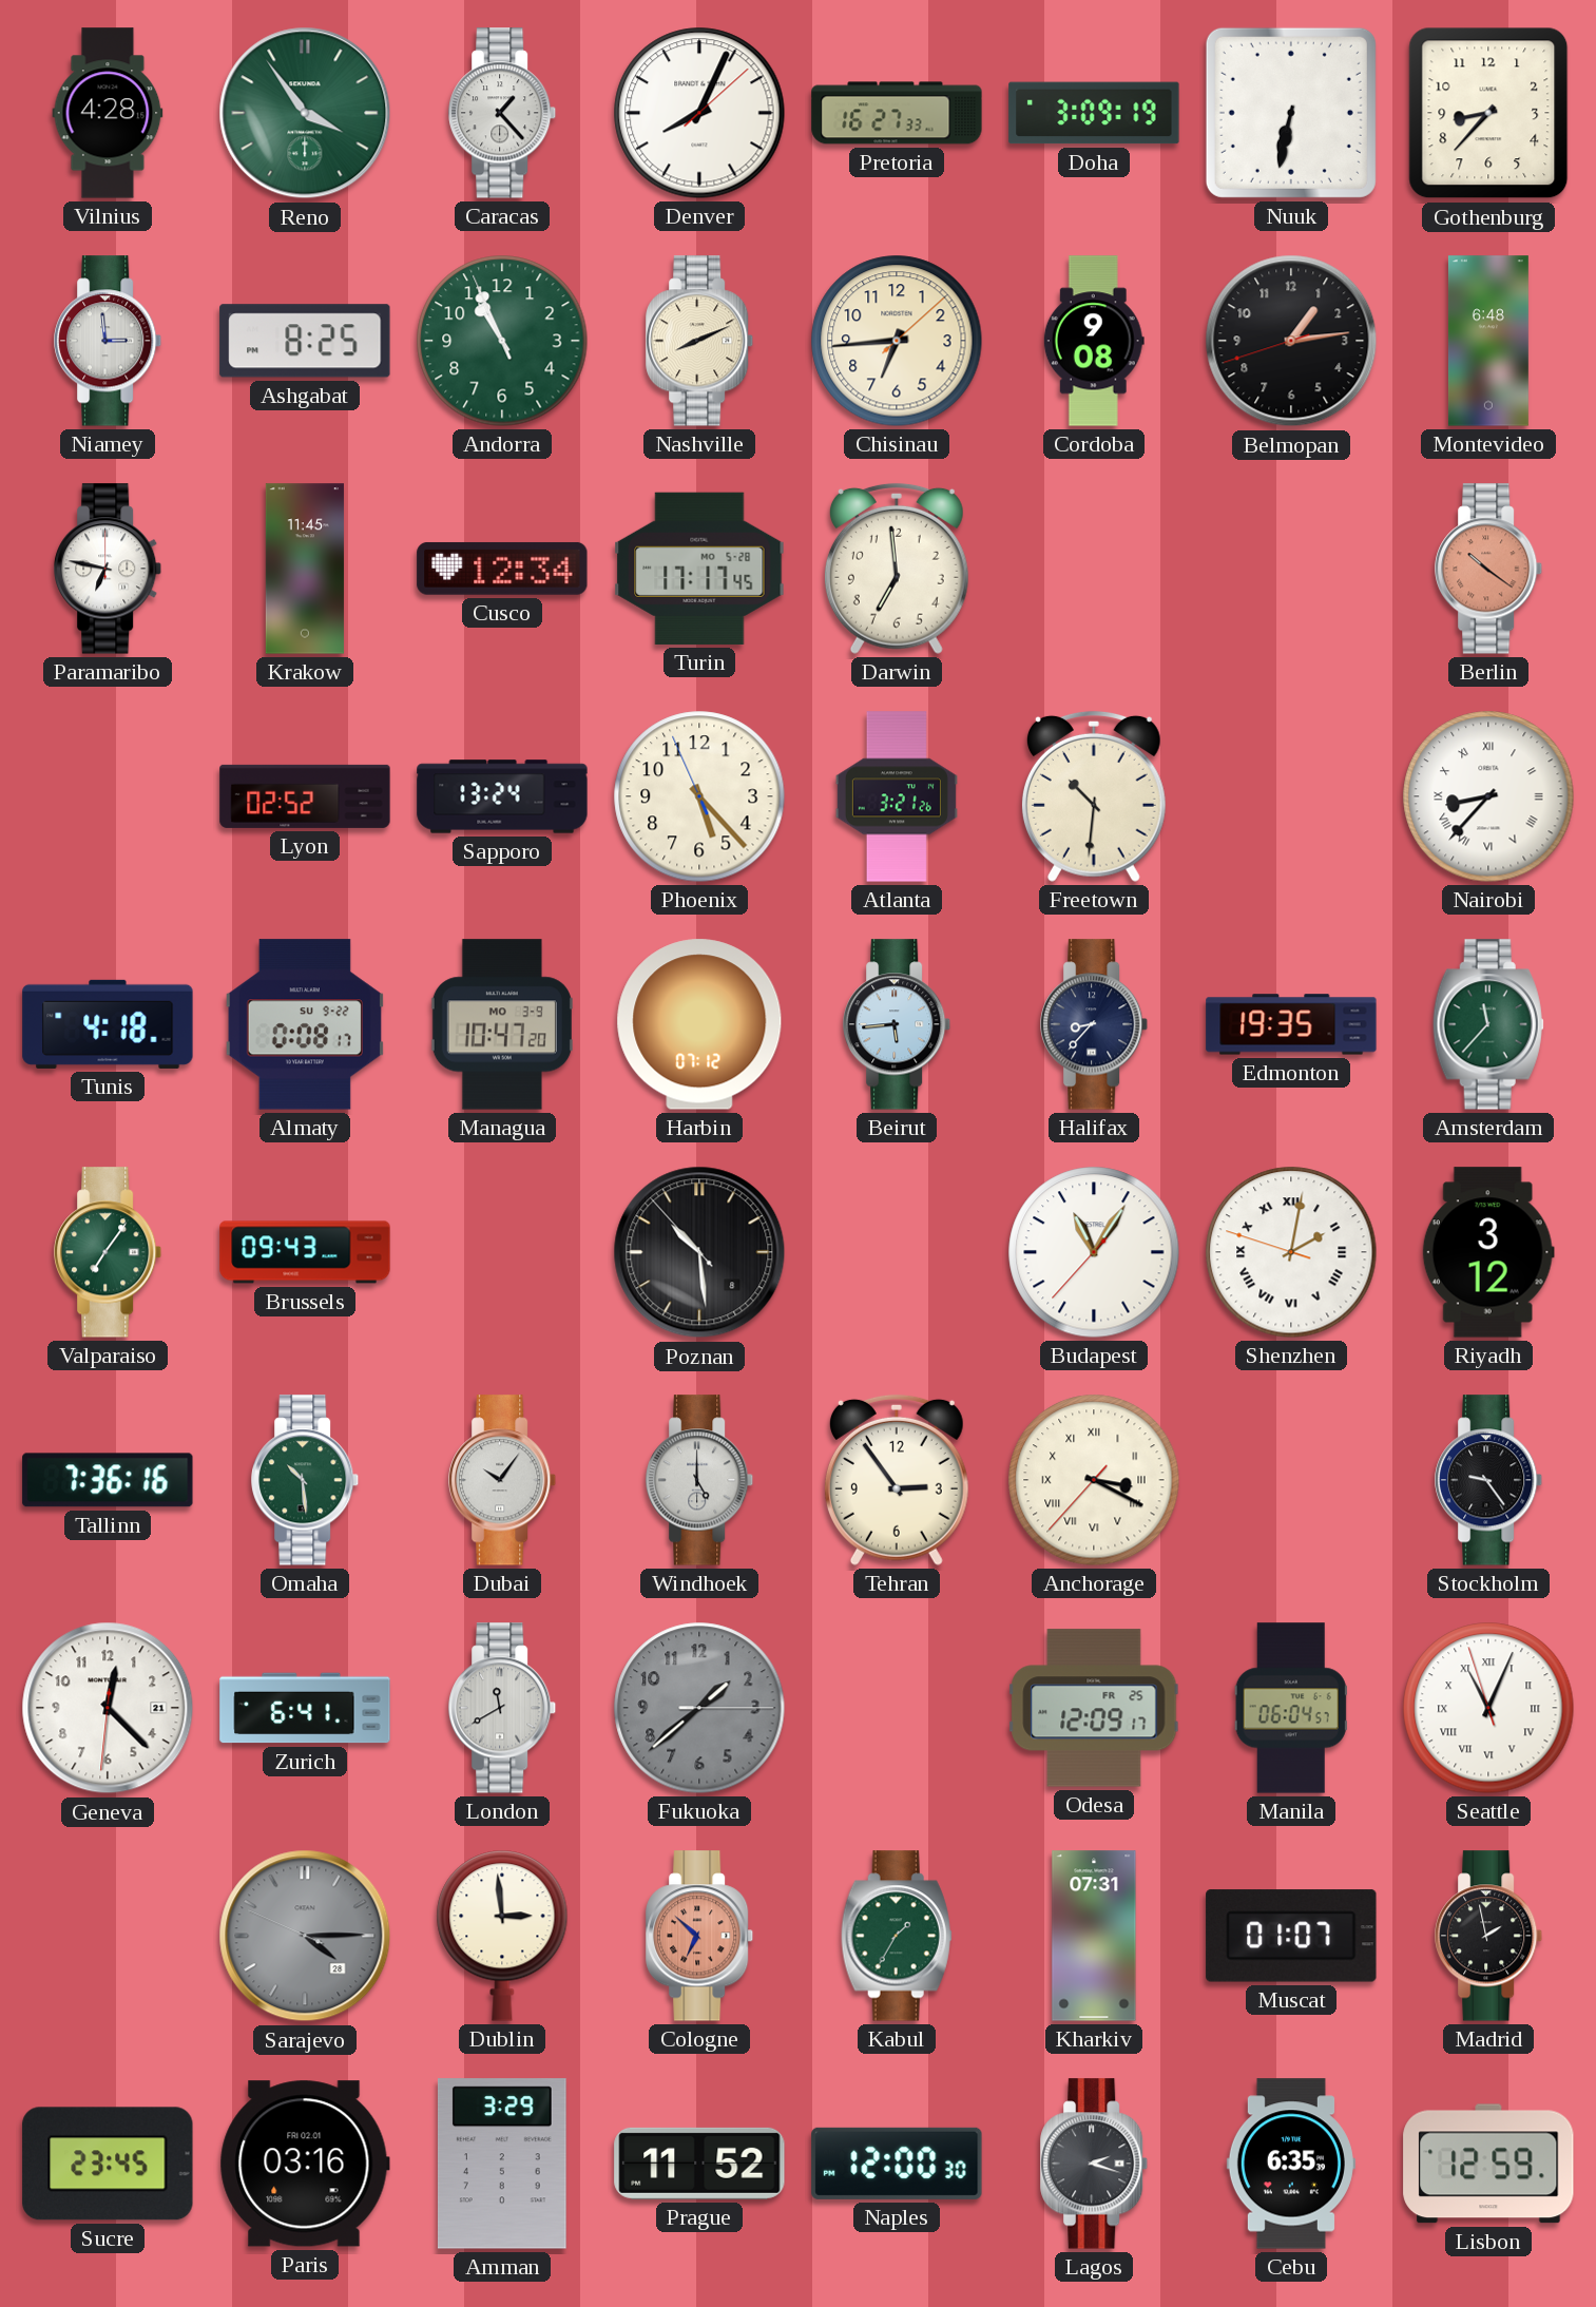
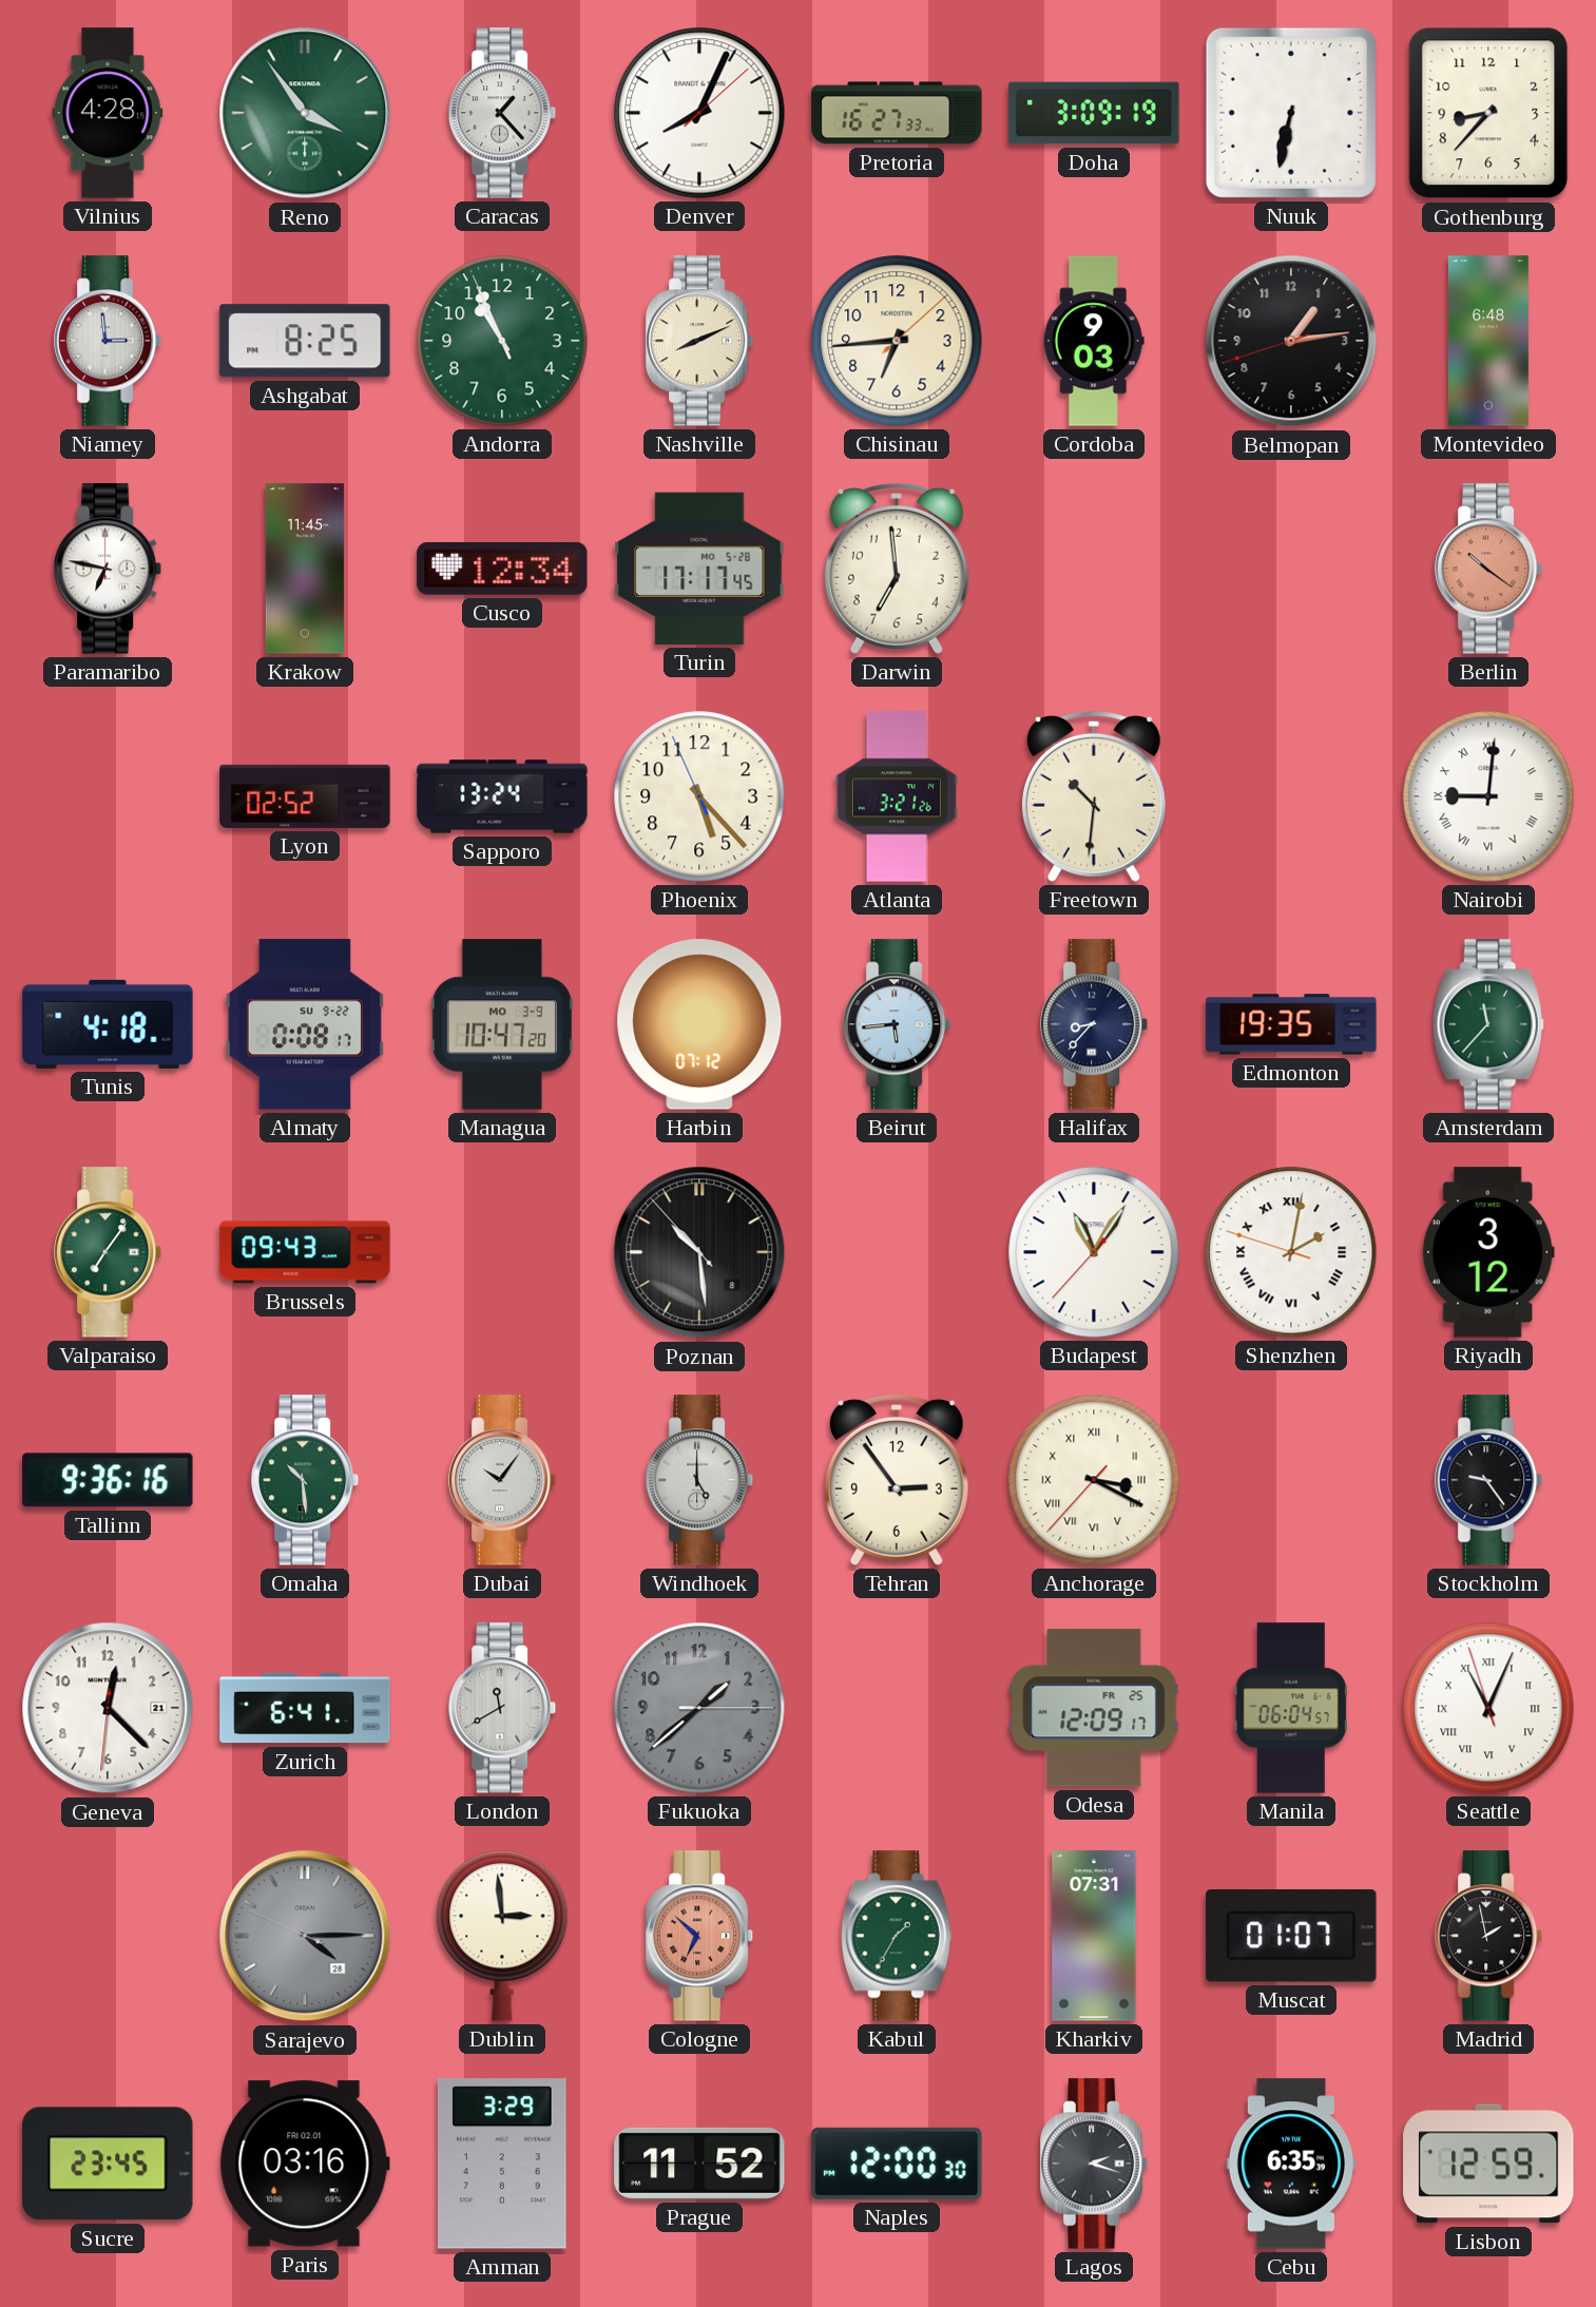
Cordoba: 9:08 -> 9:03 (1094, 341)
Nairobi: 8:37 -> 9:01 (1488, 796)
Tallinn: 7:36 -> 9:36 (108, 1480)
